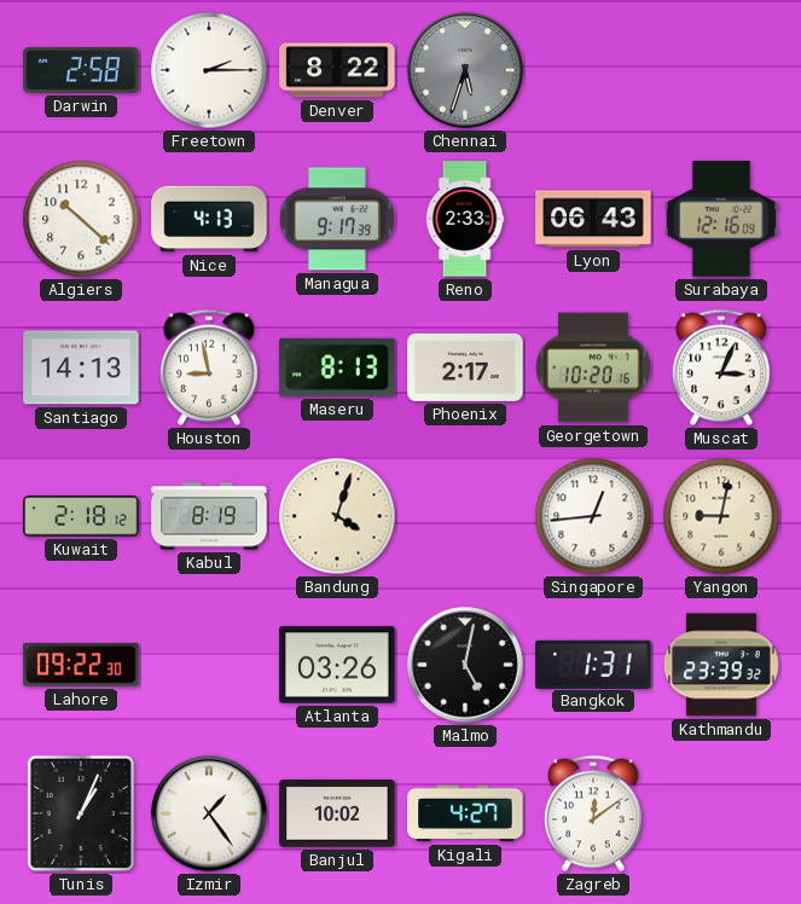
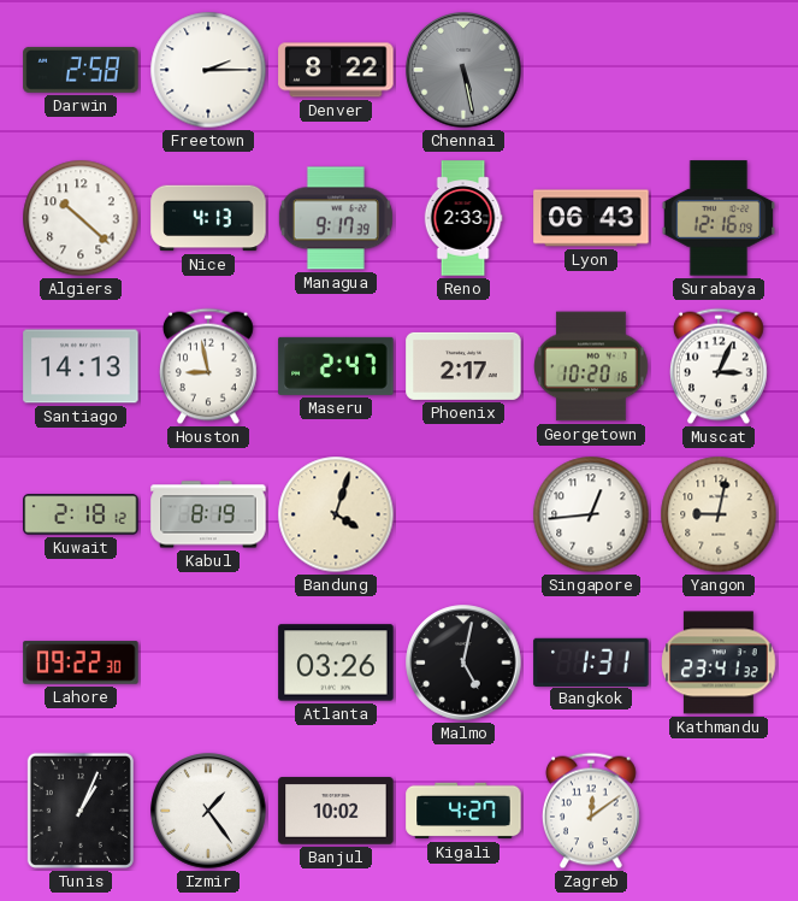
Chennai: 5:33 -> 5:28 (463, 70)
Maseru: 8:13 -> 2:47 (336, 366)
Kathmandu: 23:39 -> 23:41 (719, 662)
